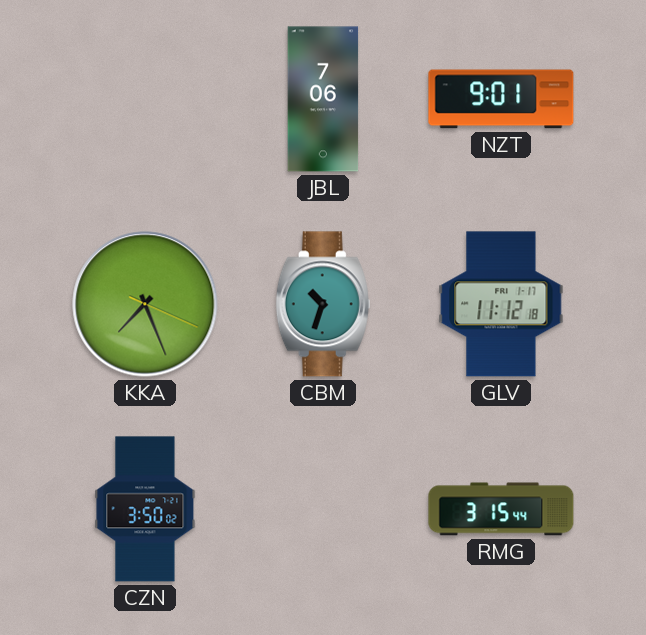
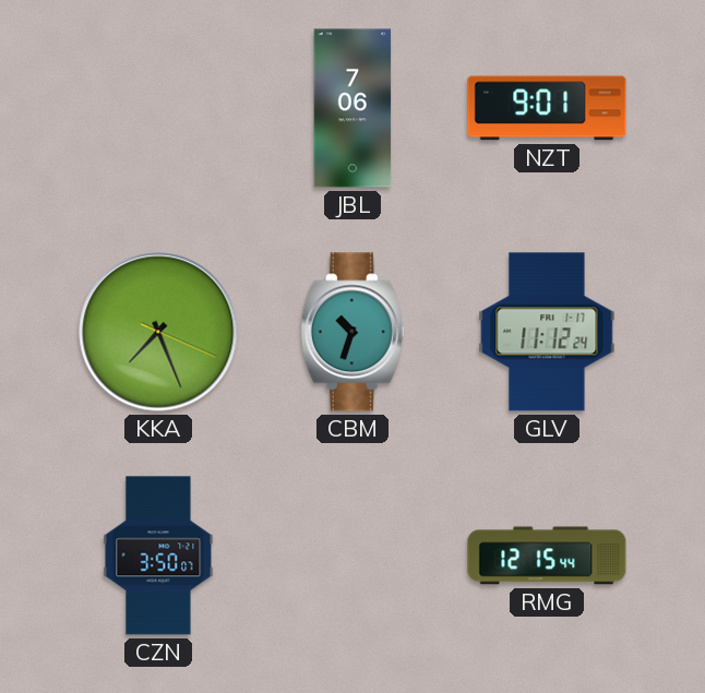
GLV: 11:12:18 -> 11:12:24 (547, 332)
CZN: 3:50:02 -> 3:50:07 (158, 555)
RMG: 3:15 -> 12:15 (547, 555)
